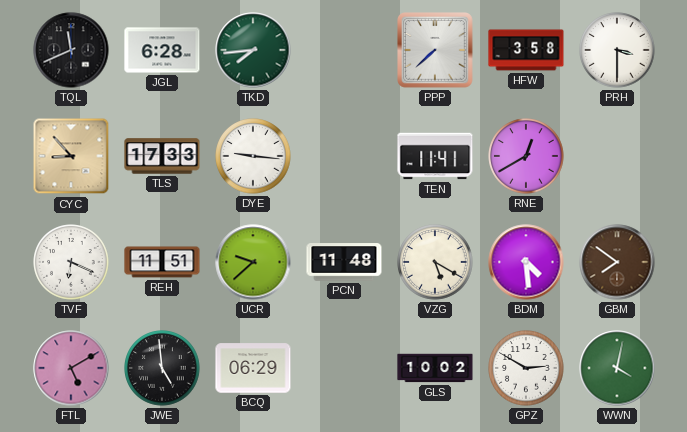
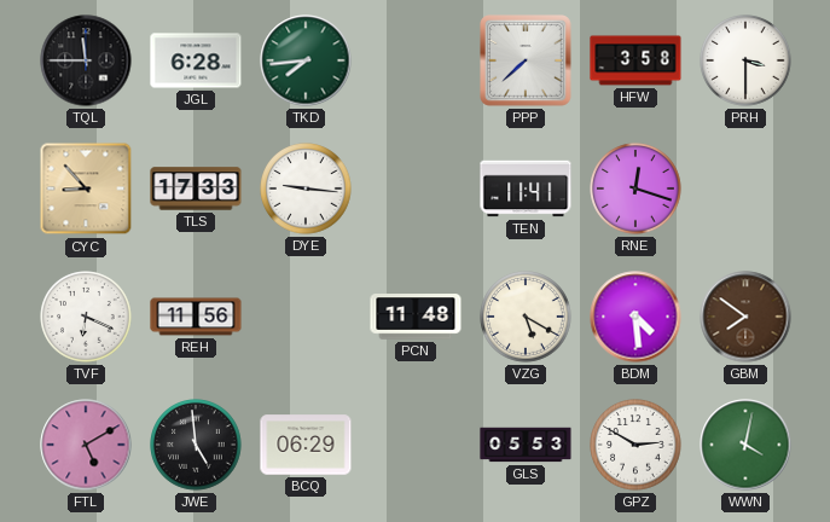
TQL: 11:41 -> 11:45 (86, 60)
RNE: 12:40 -> 12:18 (635, 188)
REH: 11:51 -> 11:56 (196, 317)
UCR: 9:38 -> none (253, 262)
GLS: 10:02 -> 05:53 (526, 445)
